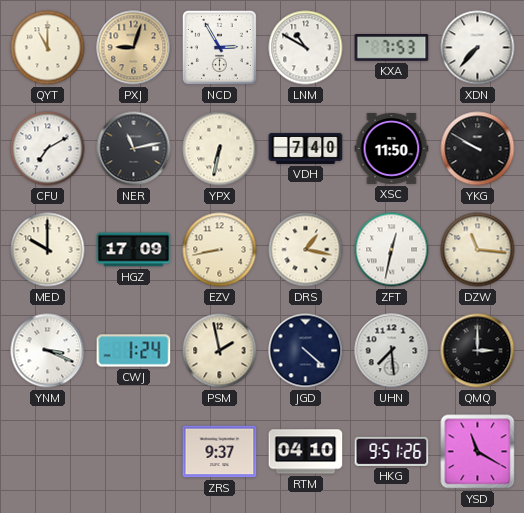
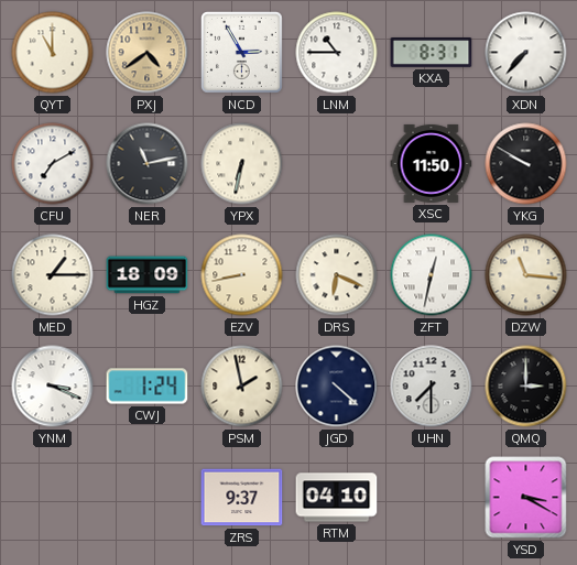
PXJ: 9:03 -> 4:39 (148, 53)
LNM: 10:50 -> 10:45 (337, 53)
KXA: 7:53 -> 8:31 (432, 53)
VDH: 7:40 -> none (306, 148)
MED: 10:00 -> 1:15 (53, 275)
HGZ: 17:09 -> 18:09 (148, 275)
DRS: 1:17 -> 6:19 (337, 275)
UHN: 7:29 -> 7:30 (432, 387)
HKG: 9:51 -> none (392, 451)
YSD: 11:20 -> 3:20 (526, 498)
